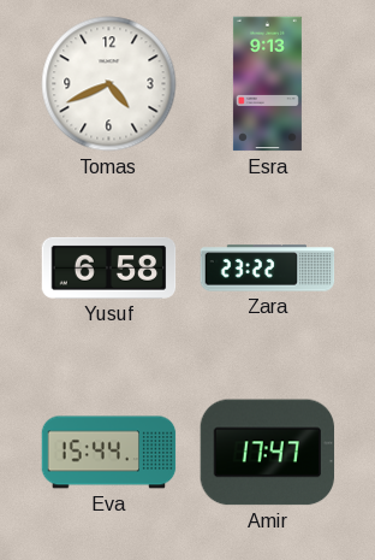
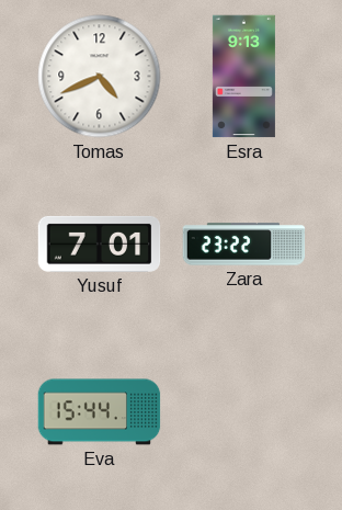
Yusuf: 6:58 -> 7:01 (100, 243)
Amir: 17:47 -> none (268, 453)
